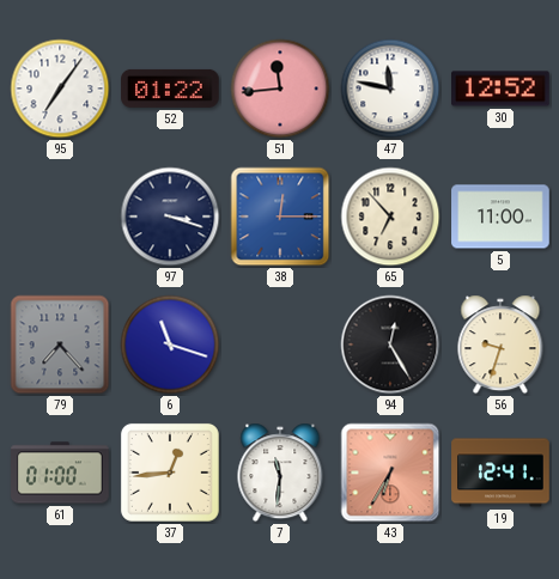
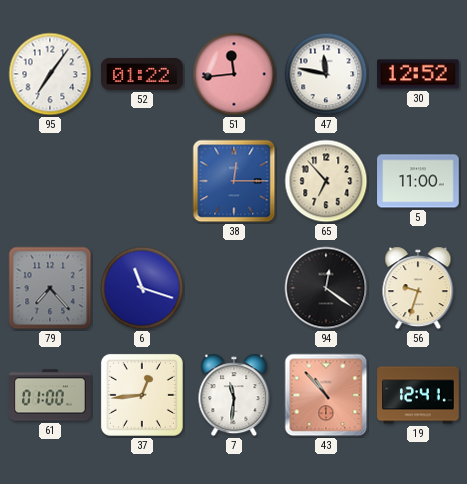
97: 3:18 -> none (170, 217)
94: 12:25 -> 12:21 (326, 288)
43: 6:35 -> 10:53 (326, 395)
